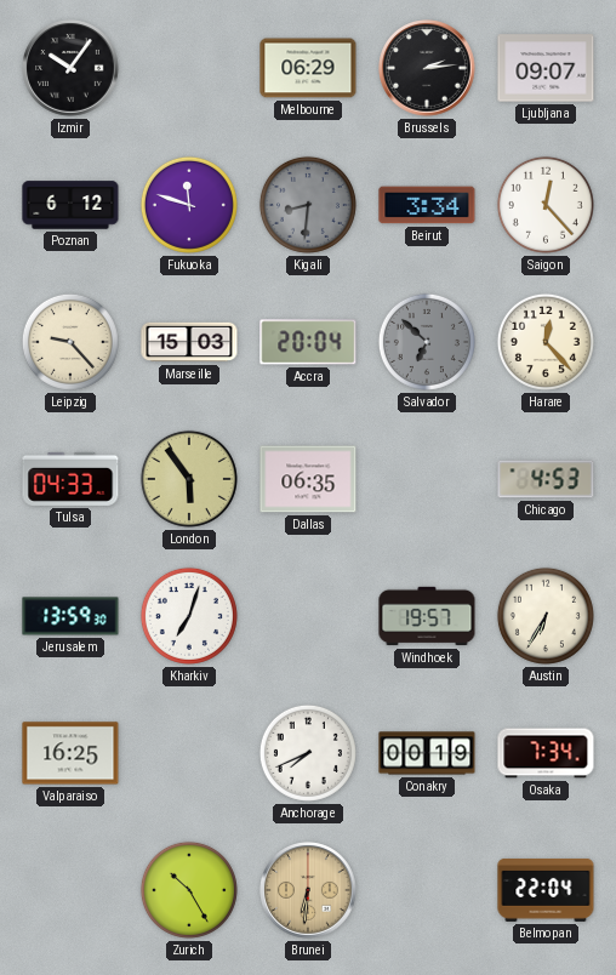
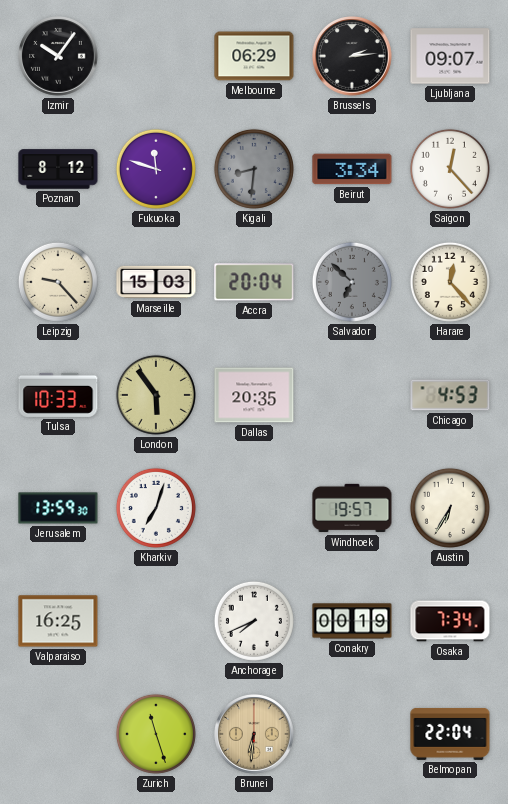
Poznan: 6:12 -> 8:12 (58, 169)
Tulsa: 04:33 -> 10:33 (58, 395)
Dallas: 06:35 -> 20:35 (254, 395)
Zurich: 10:25 -> 11:27 (156, 734)
